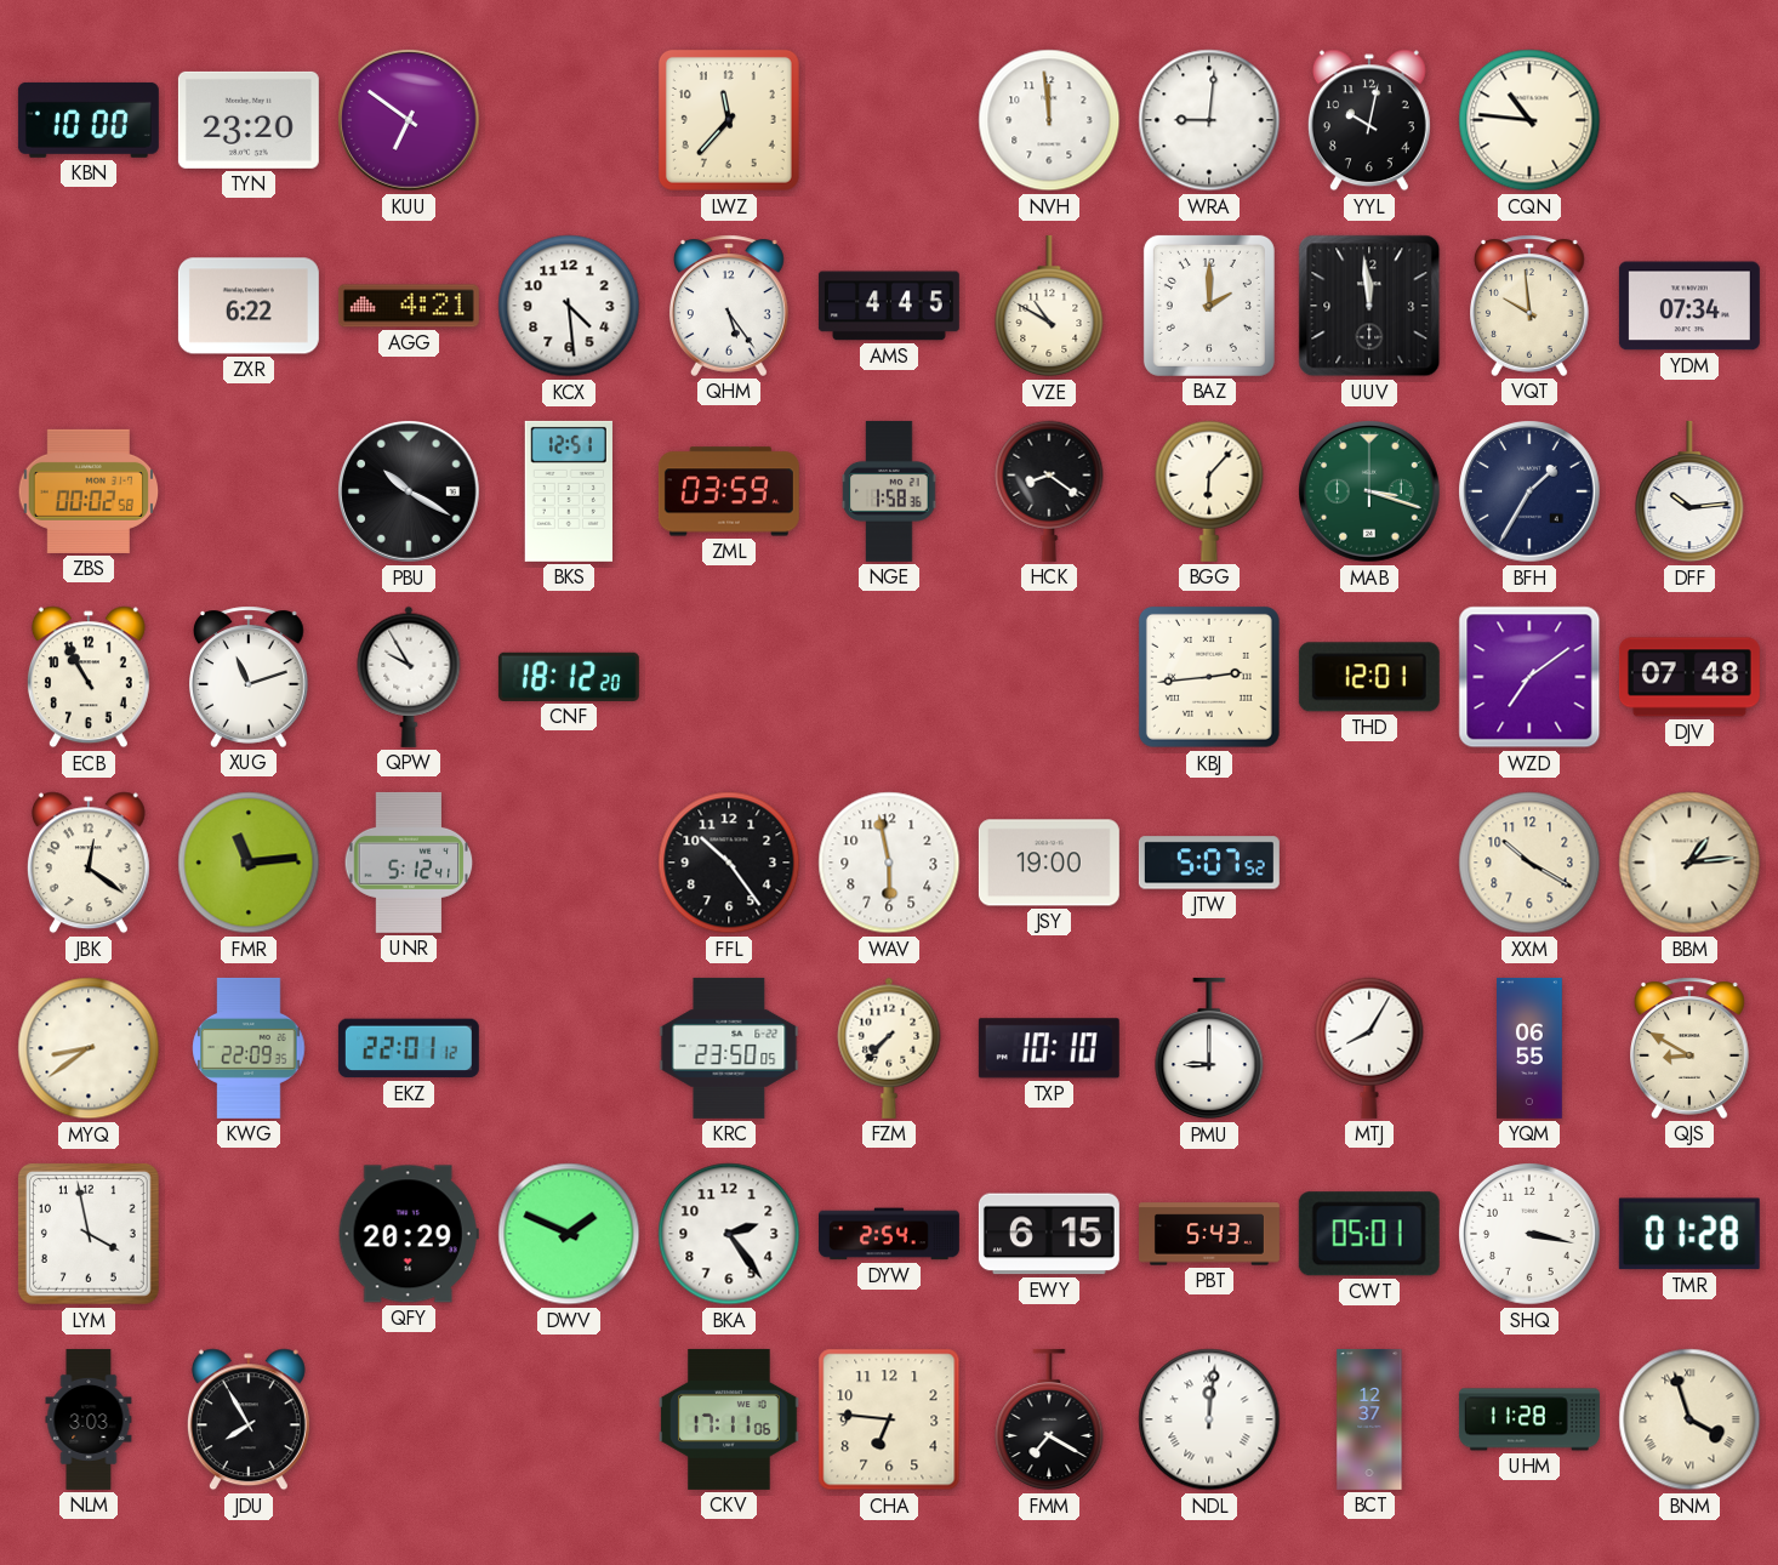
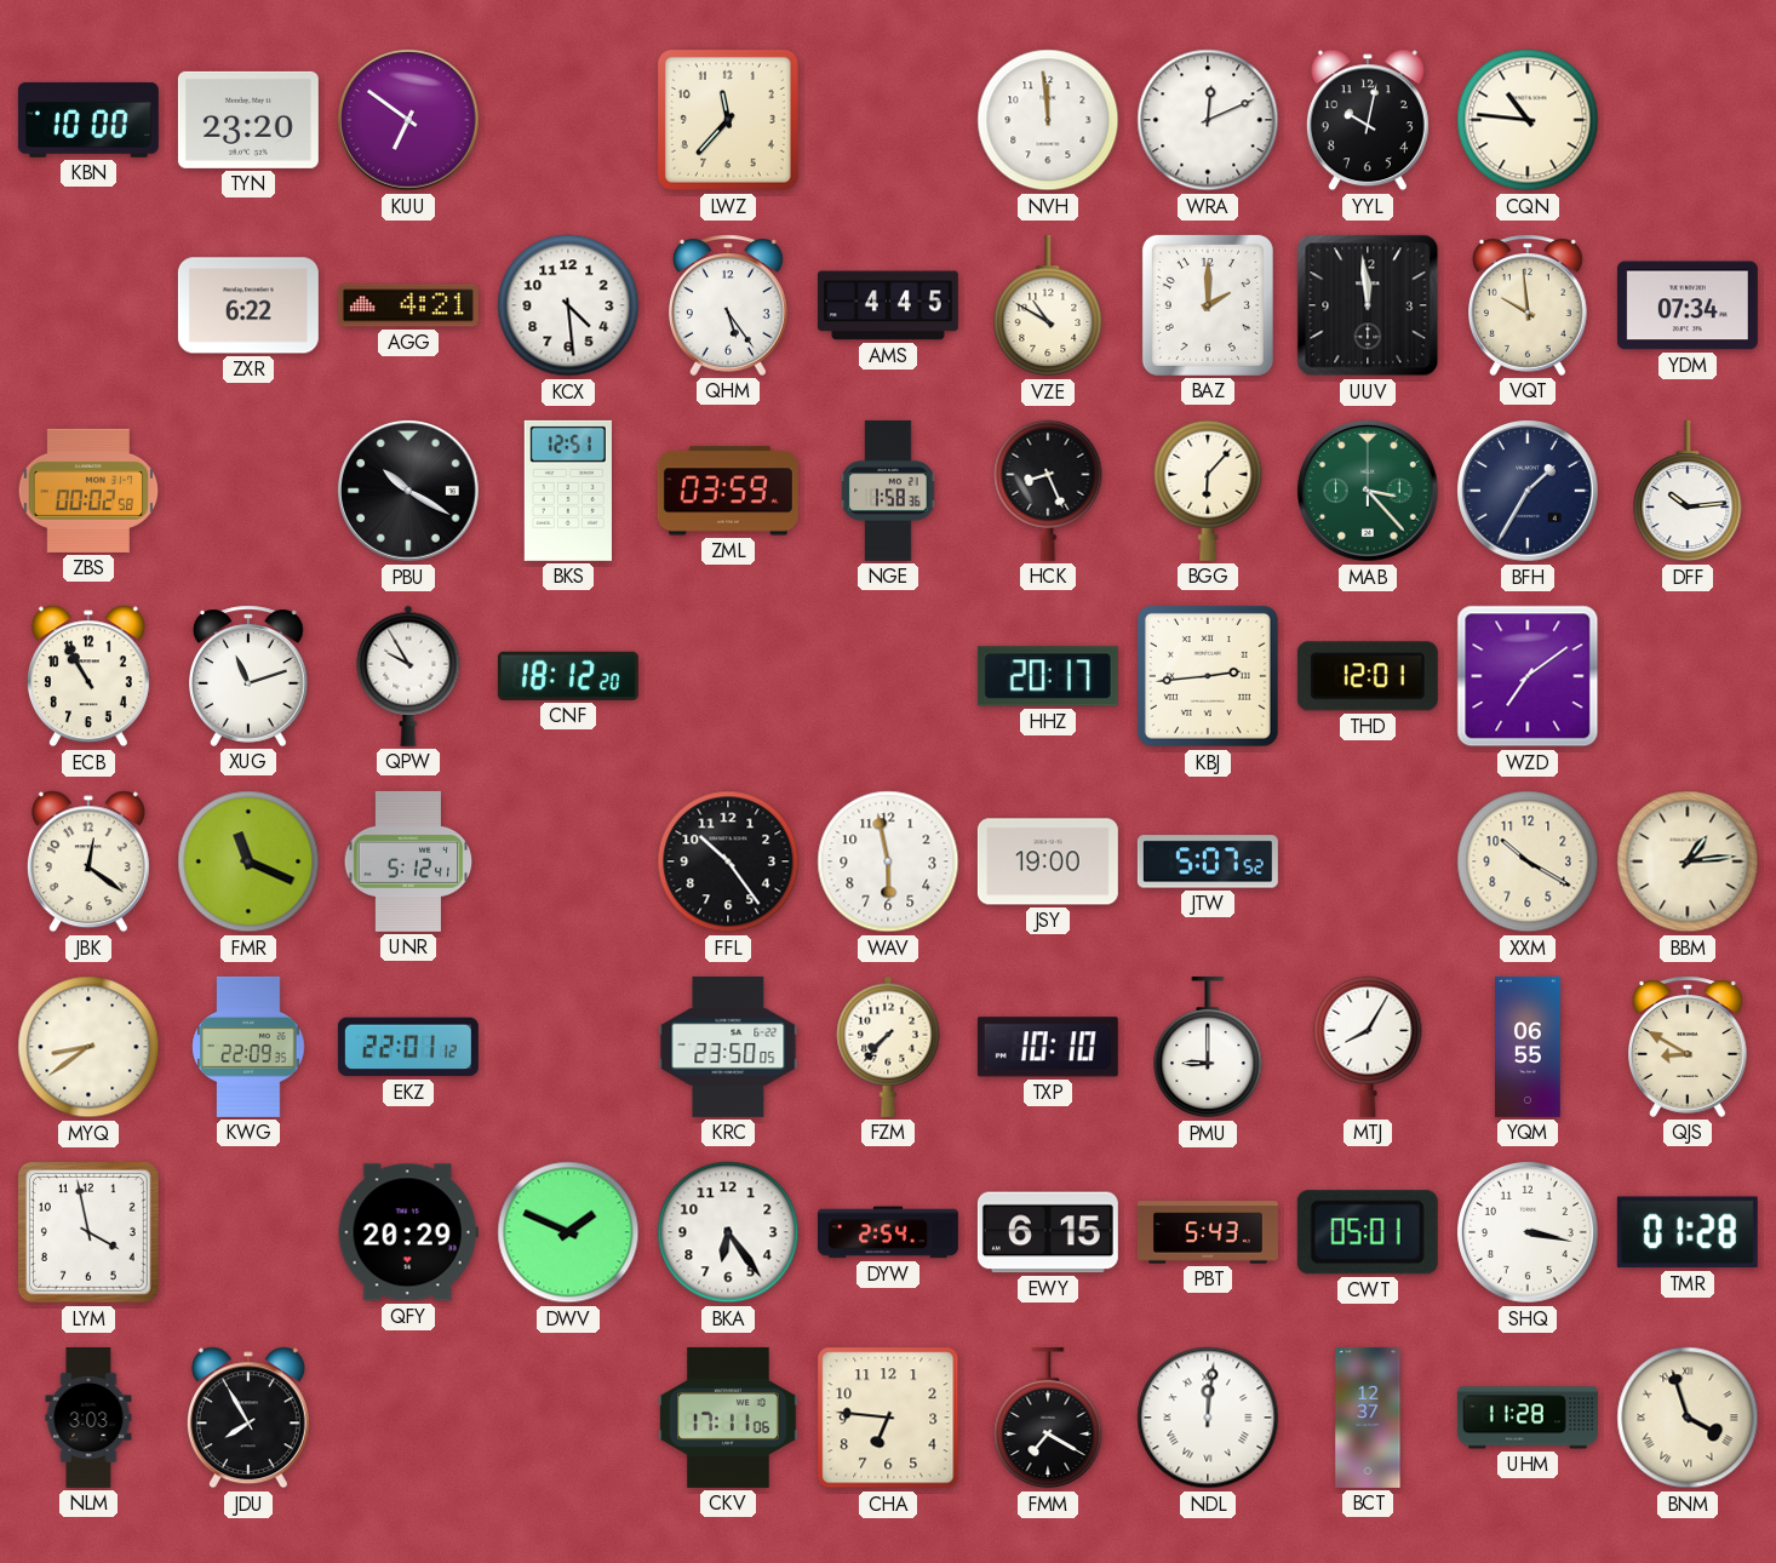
WRA: 9:01 -> 12:11 (1208, 120)
HCK: 8:21 -> 8:26 (1048, 491)
MAB: 3:18 -> 3:23 (1369, 492)
HHZ: none -> 20:17 (1048, 676)
DJV: 07:48 -> none (1689, 677)
FMR: 11:14 -> 11:19 (248, 861)
BKA: 2:24 -> 6:24 (728, 1232)
